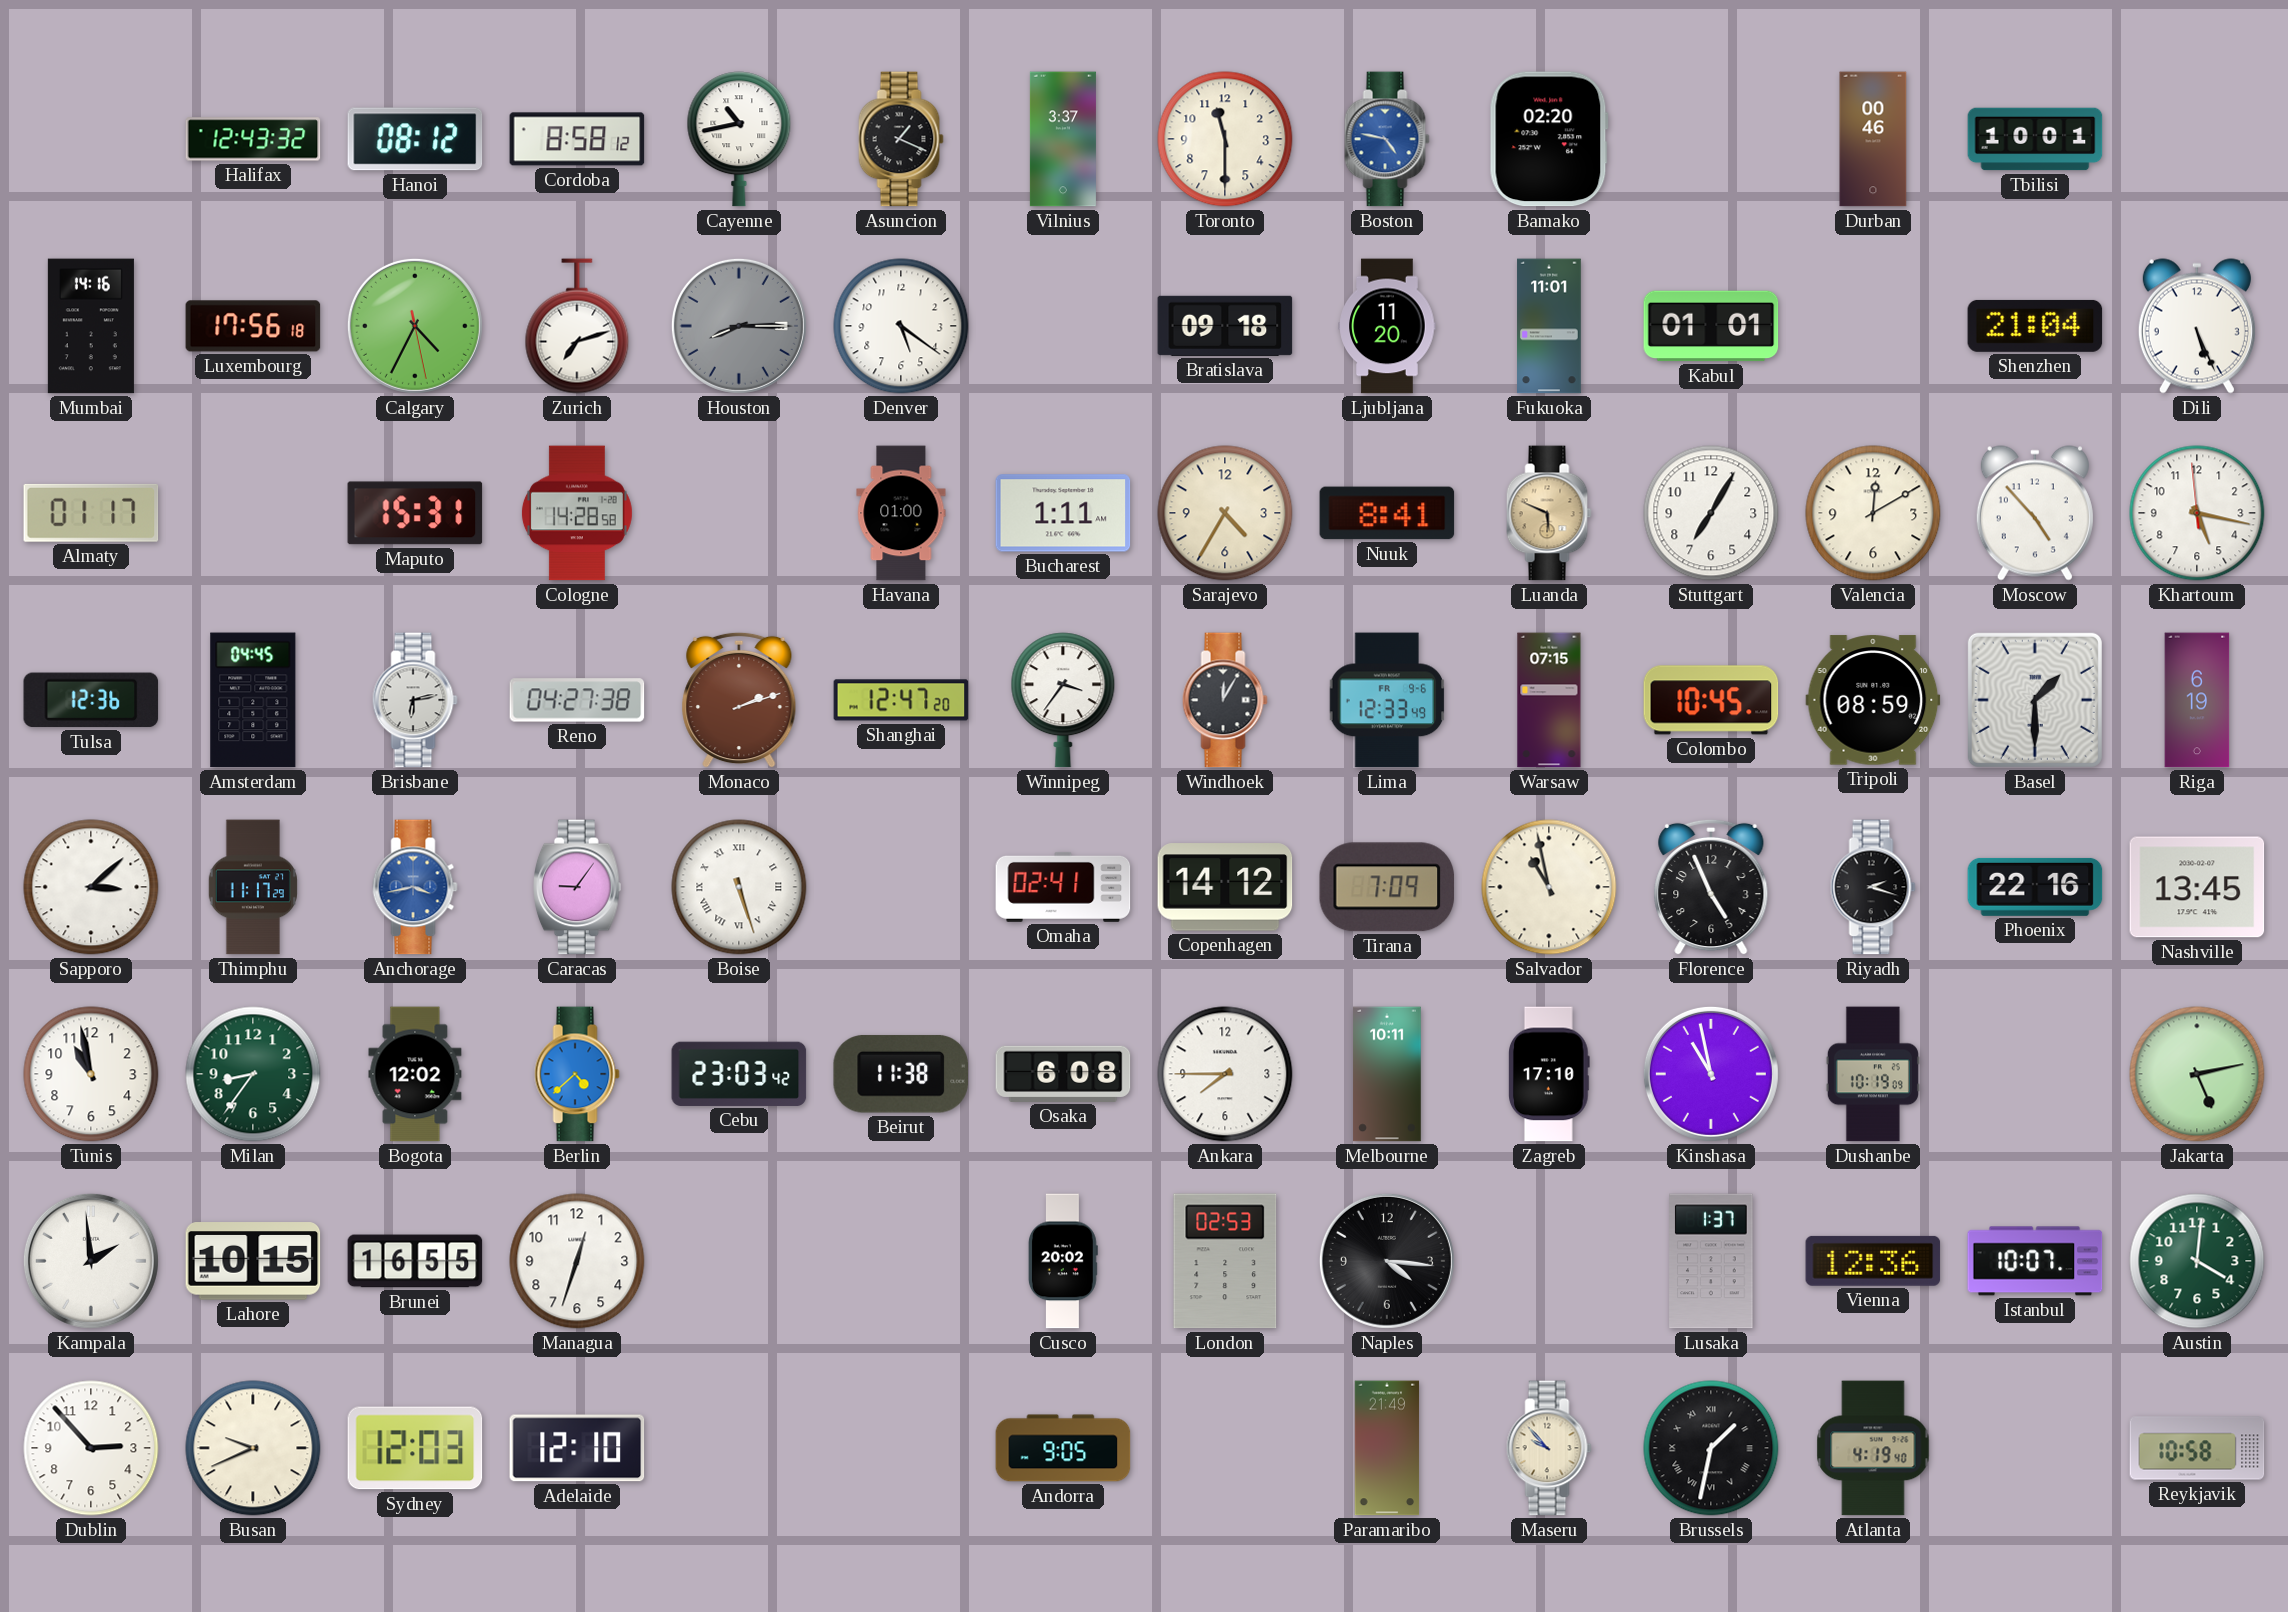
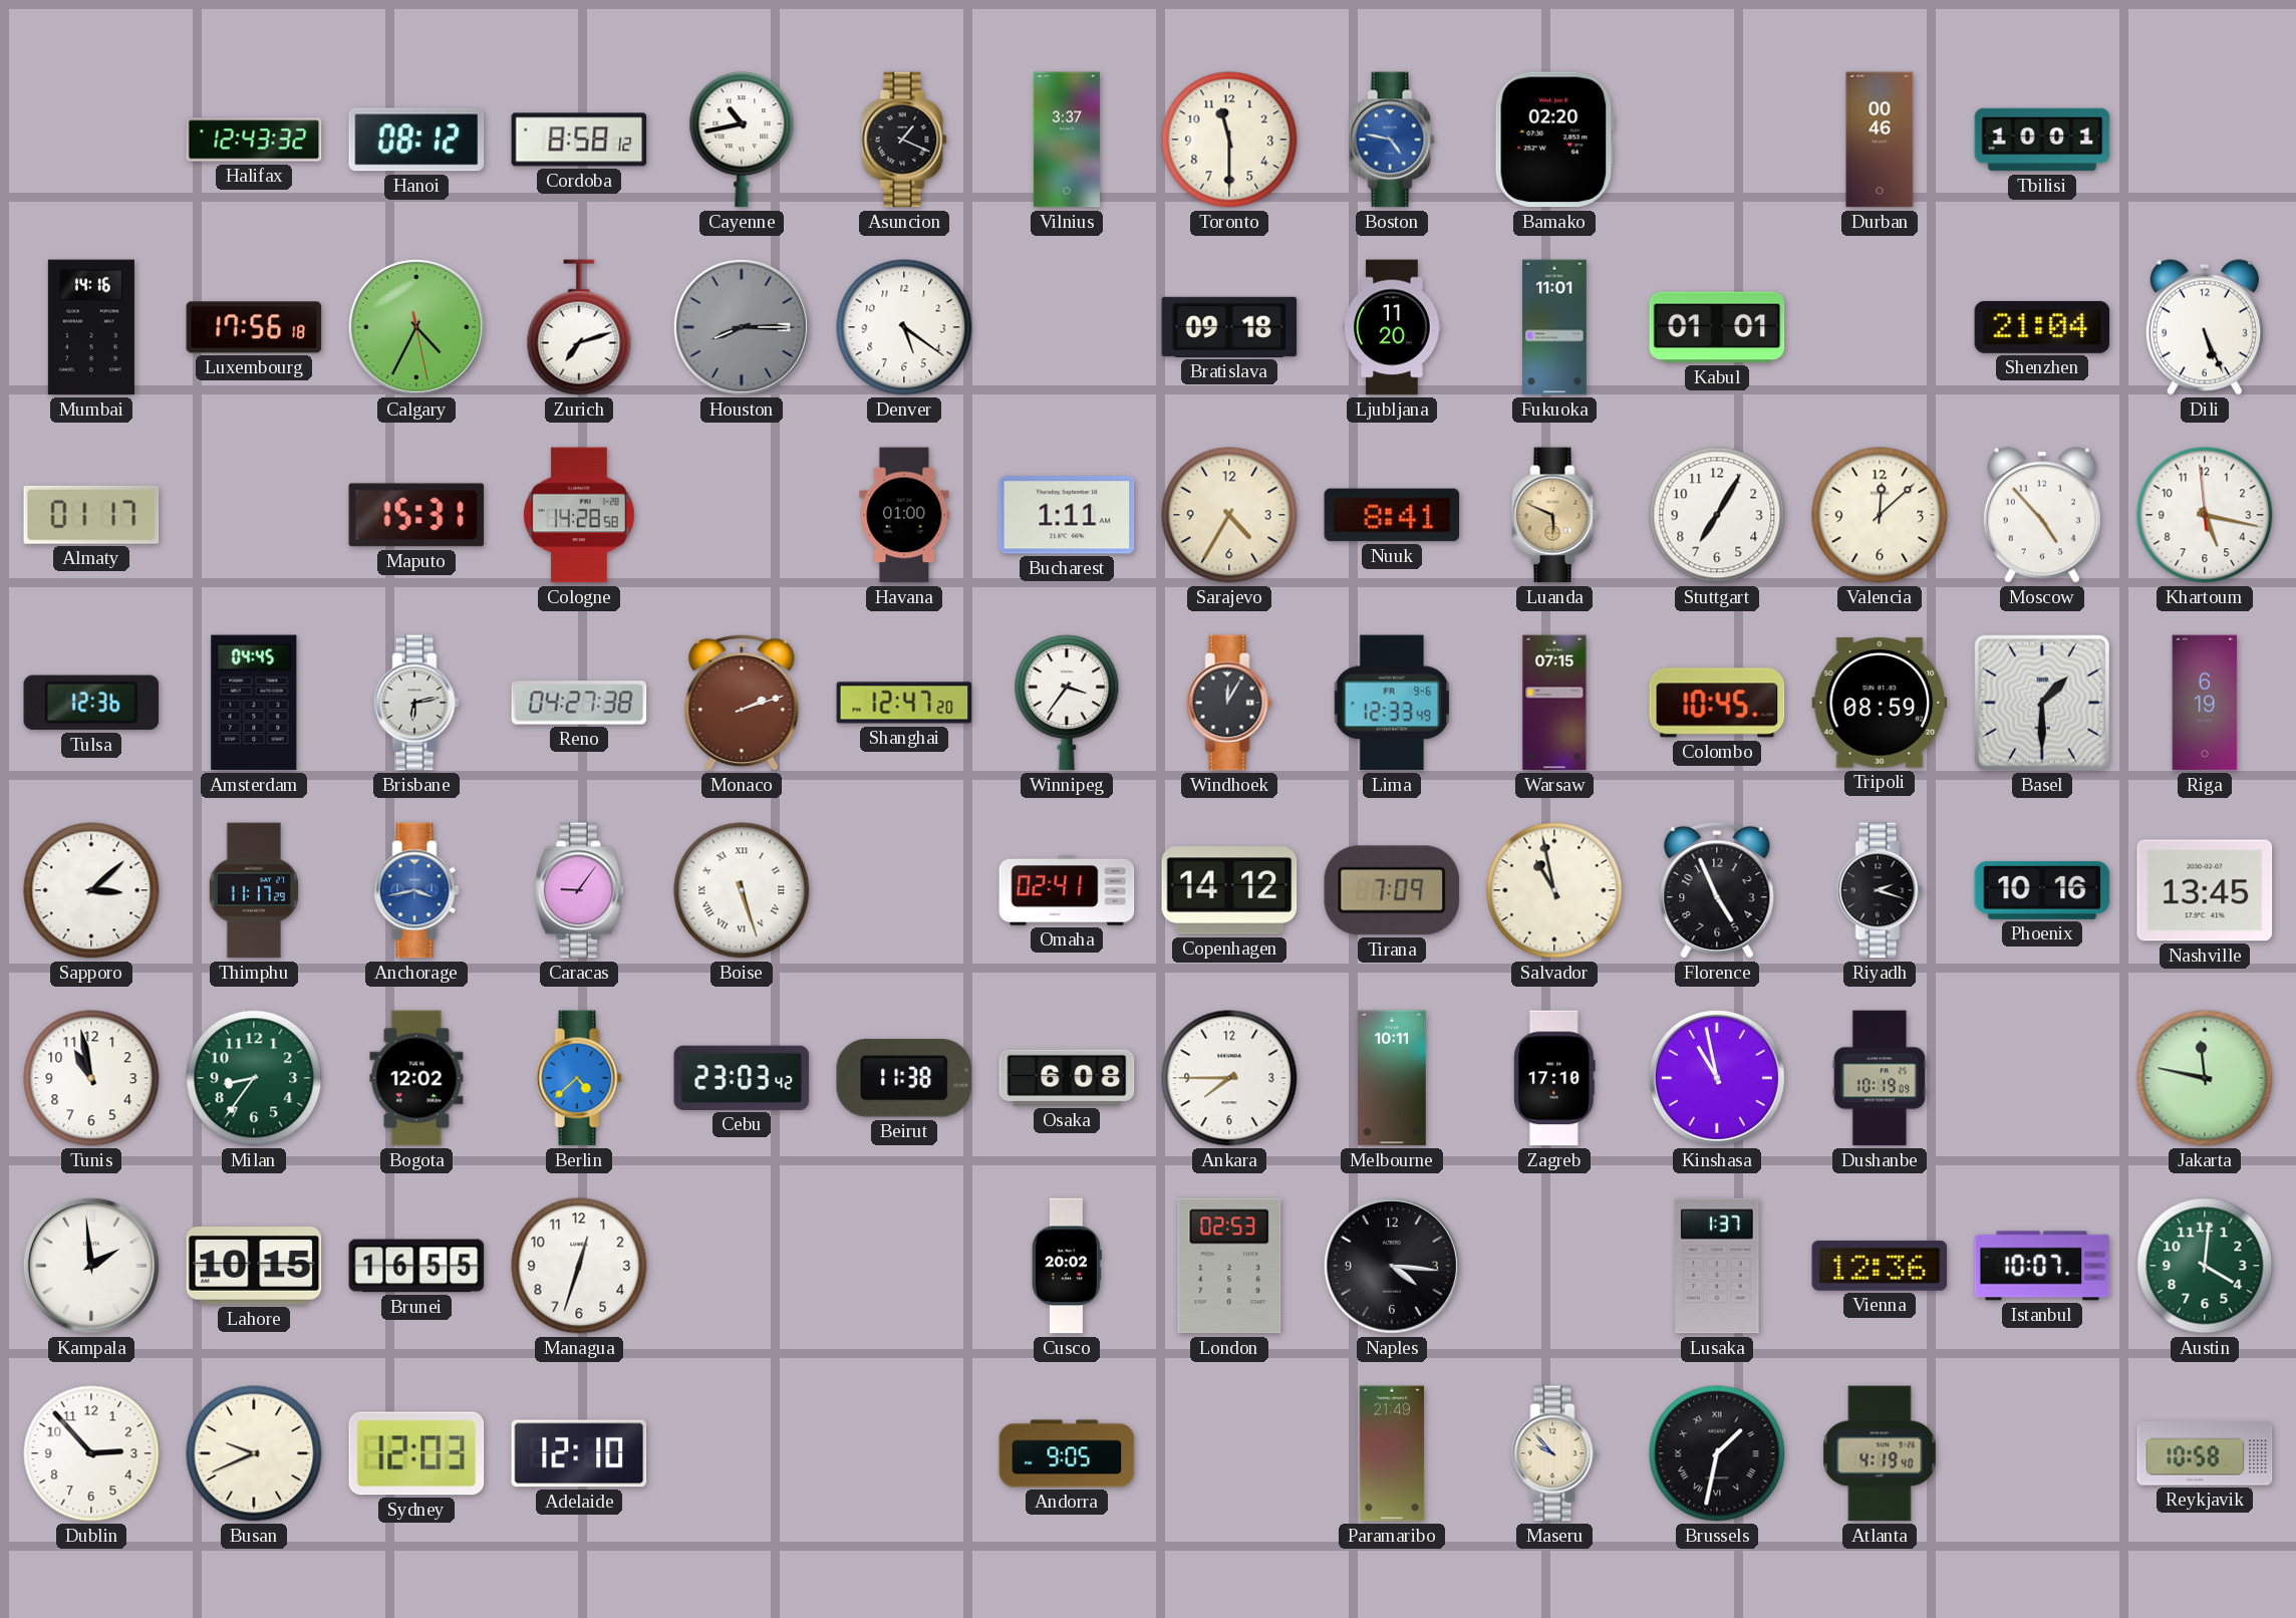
Valencia: 12:10 -> 12:08 (1880, 515)
Phoenix: 22:16 -> 10:16 (2042, 890)
Jakarta: 5:13 -> 11:47 (2205, 1078)
